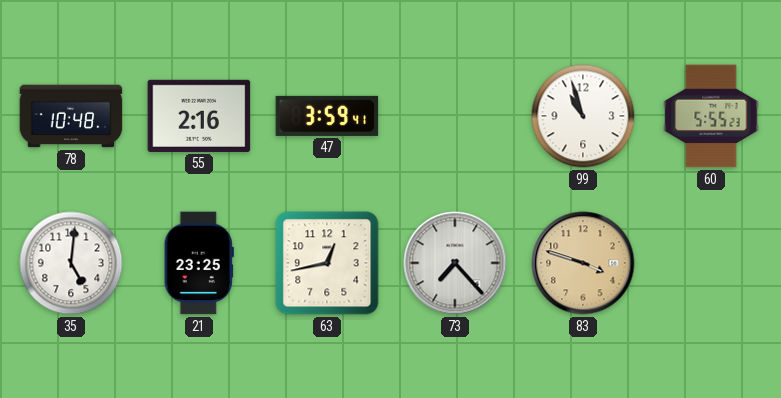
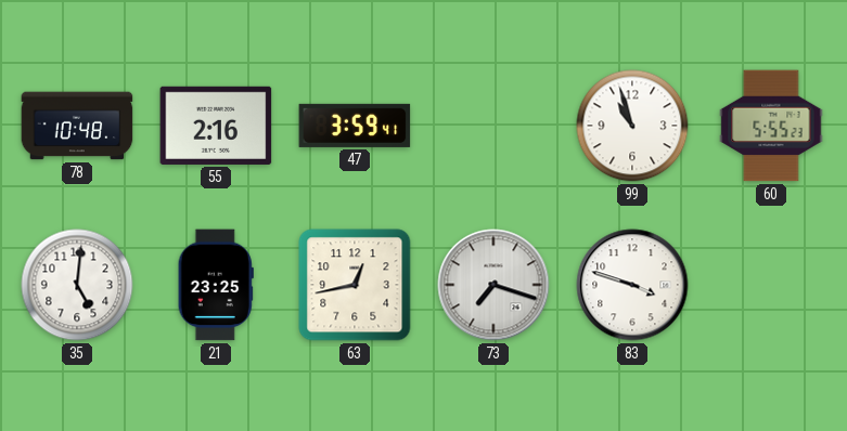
73: 7:23 -> 7:18 (493, 285)
83 dial: champagne -> white (632, 285)
